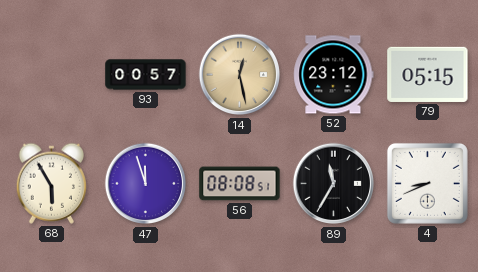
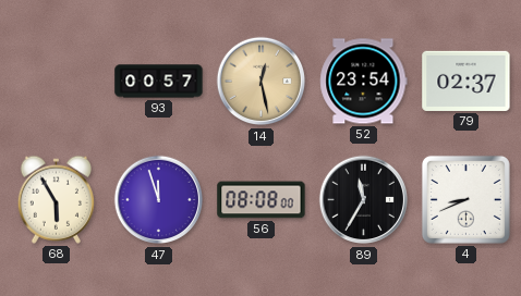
52: 23:12 -> 23:54 (364, 82)
79: 05:15 -> 02:37 (467, 81)
56: 08:08:51 -> 08:08:00 (262, 200)
